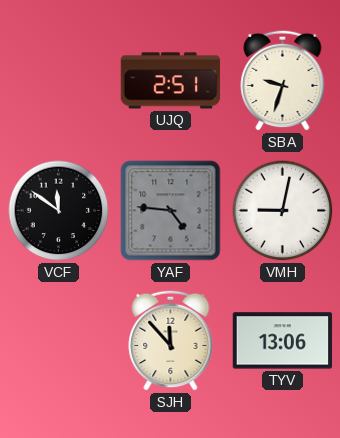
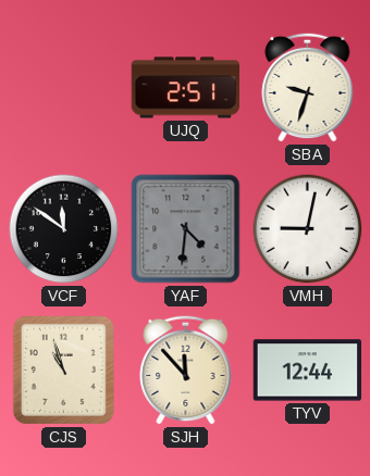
YAF: 4:46 -> 4:31 (186, 229)
CJS: none -> 10:57 (63, 369)
TYV: 13:06 -> 12:44 (308, 371)
